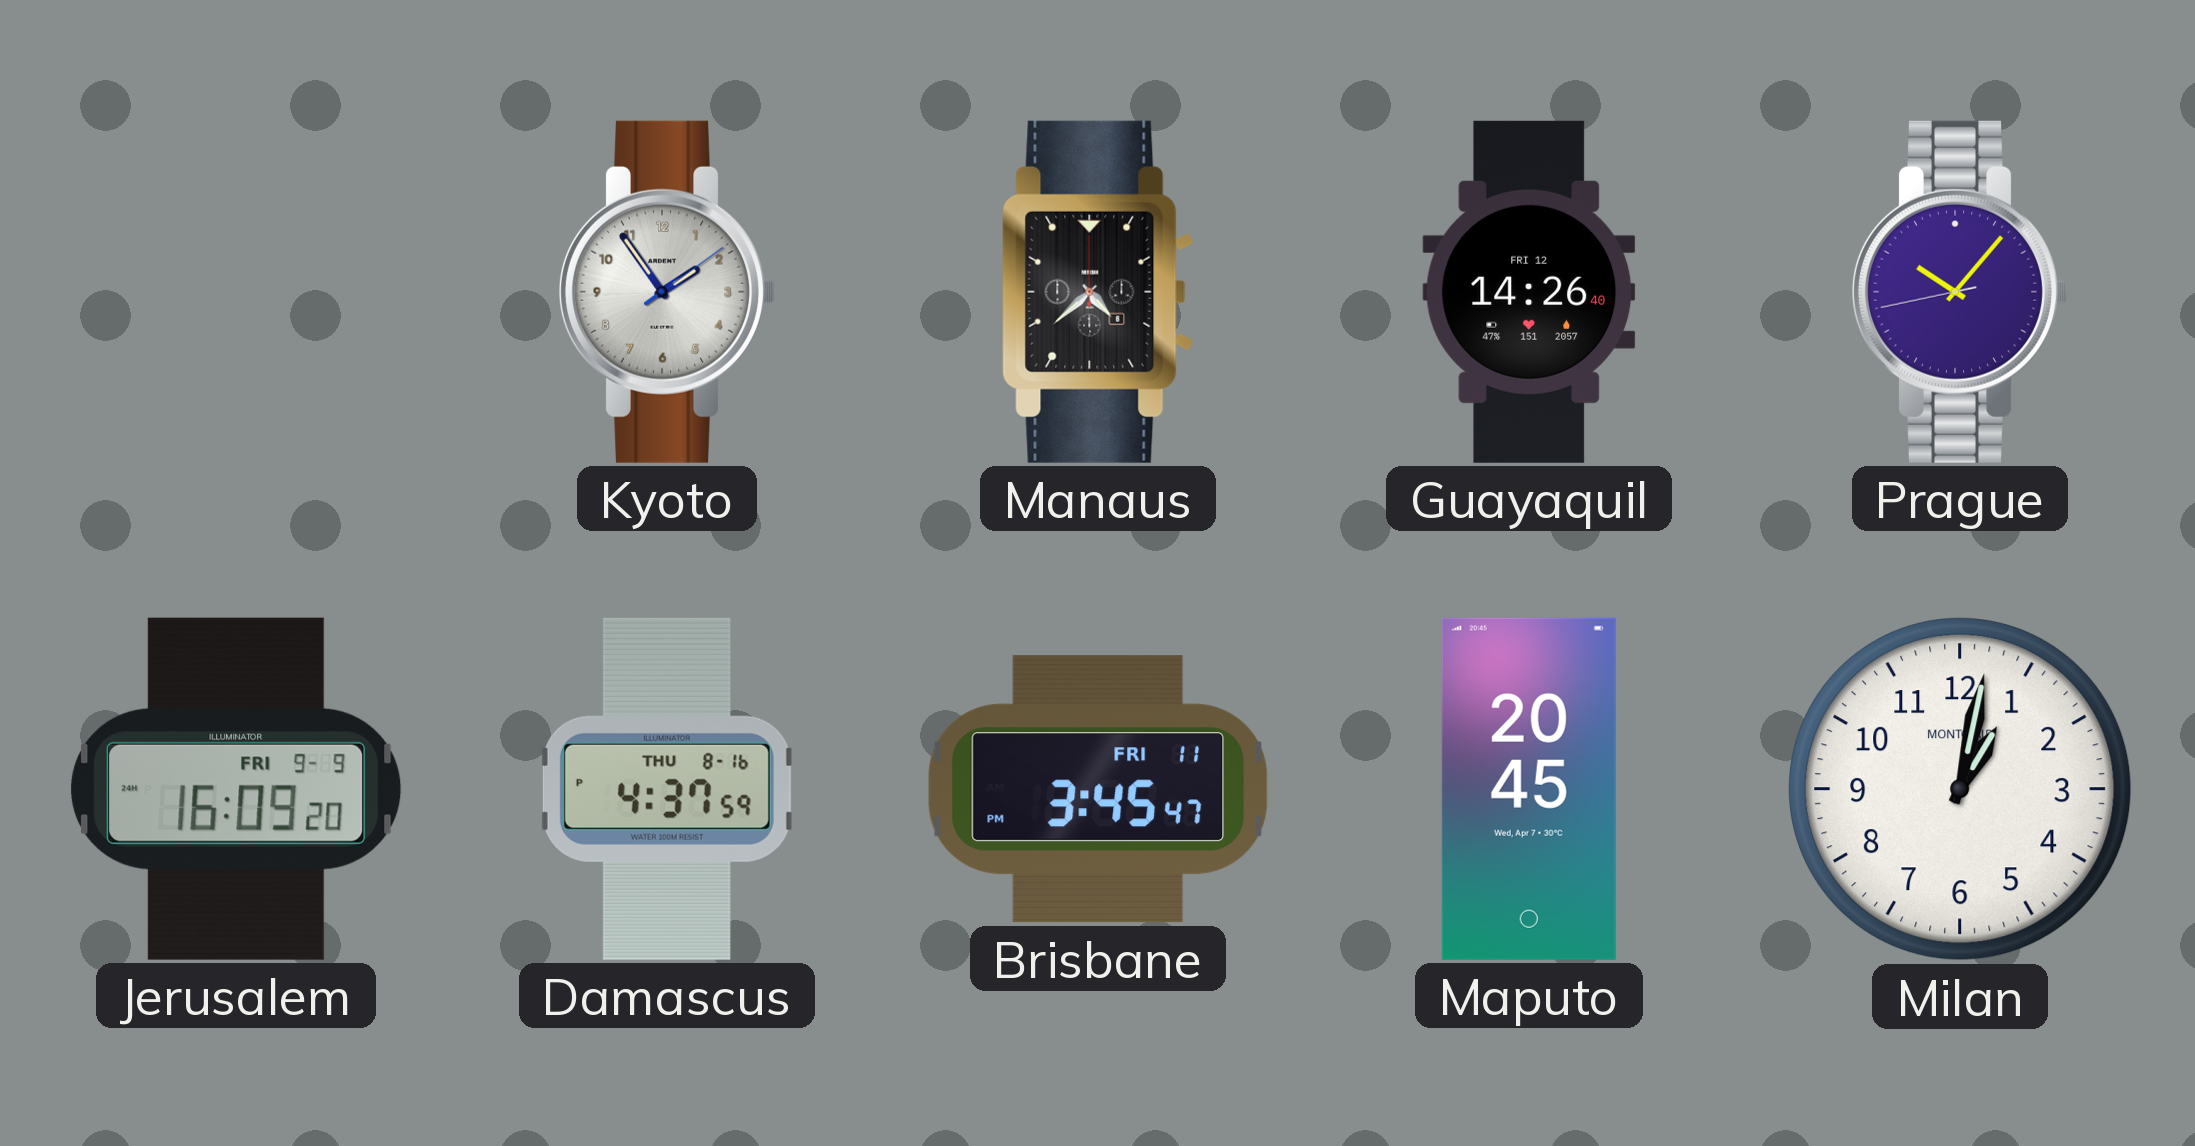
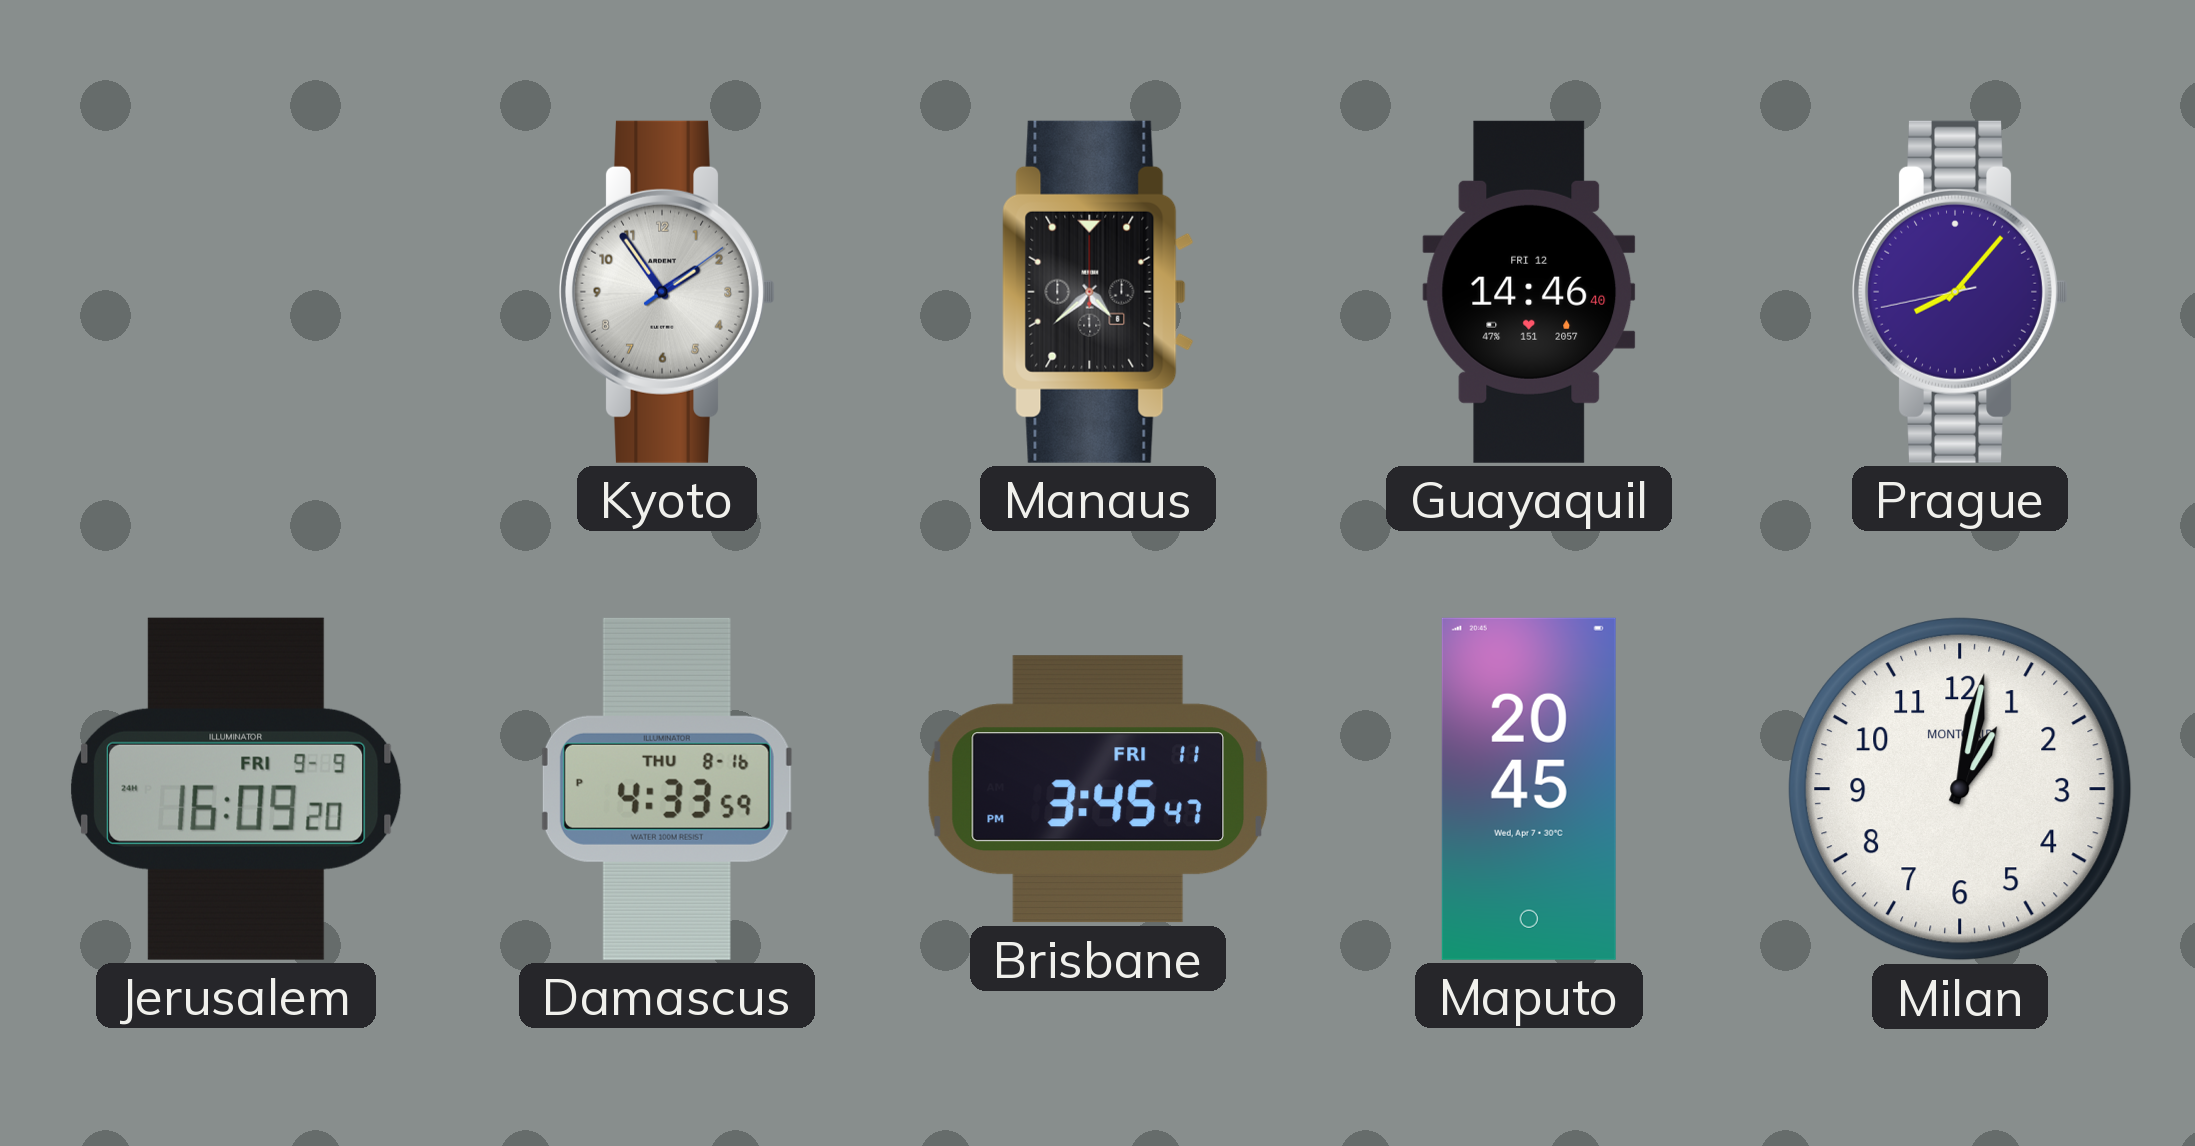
Guayaquil: 14:26 -> 14:46 (1529, 292)
Prague: 10:06 -> 8:06 (1961, 292)
Damascus: 4:37 -> 4:33 (667, 789)
